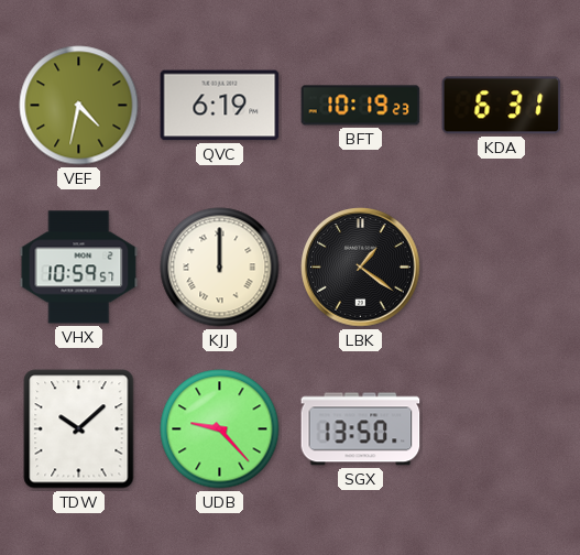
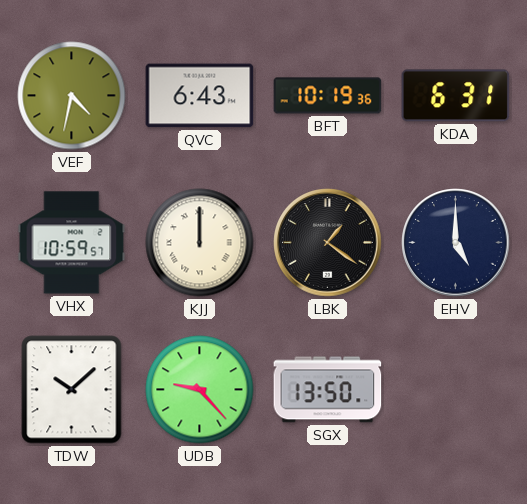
QVC: 6:19 -> 6:43 (200, 96)
BFT: 10:19:23 -> 10:19:36 (328, 96)
EHV: none -> 5:00 (456, 243)
